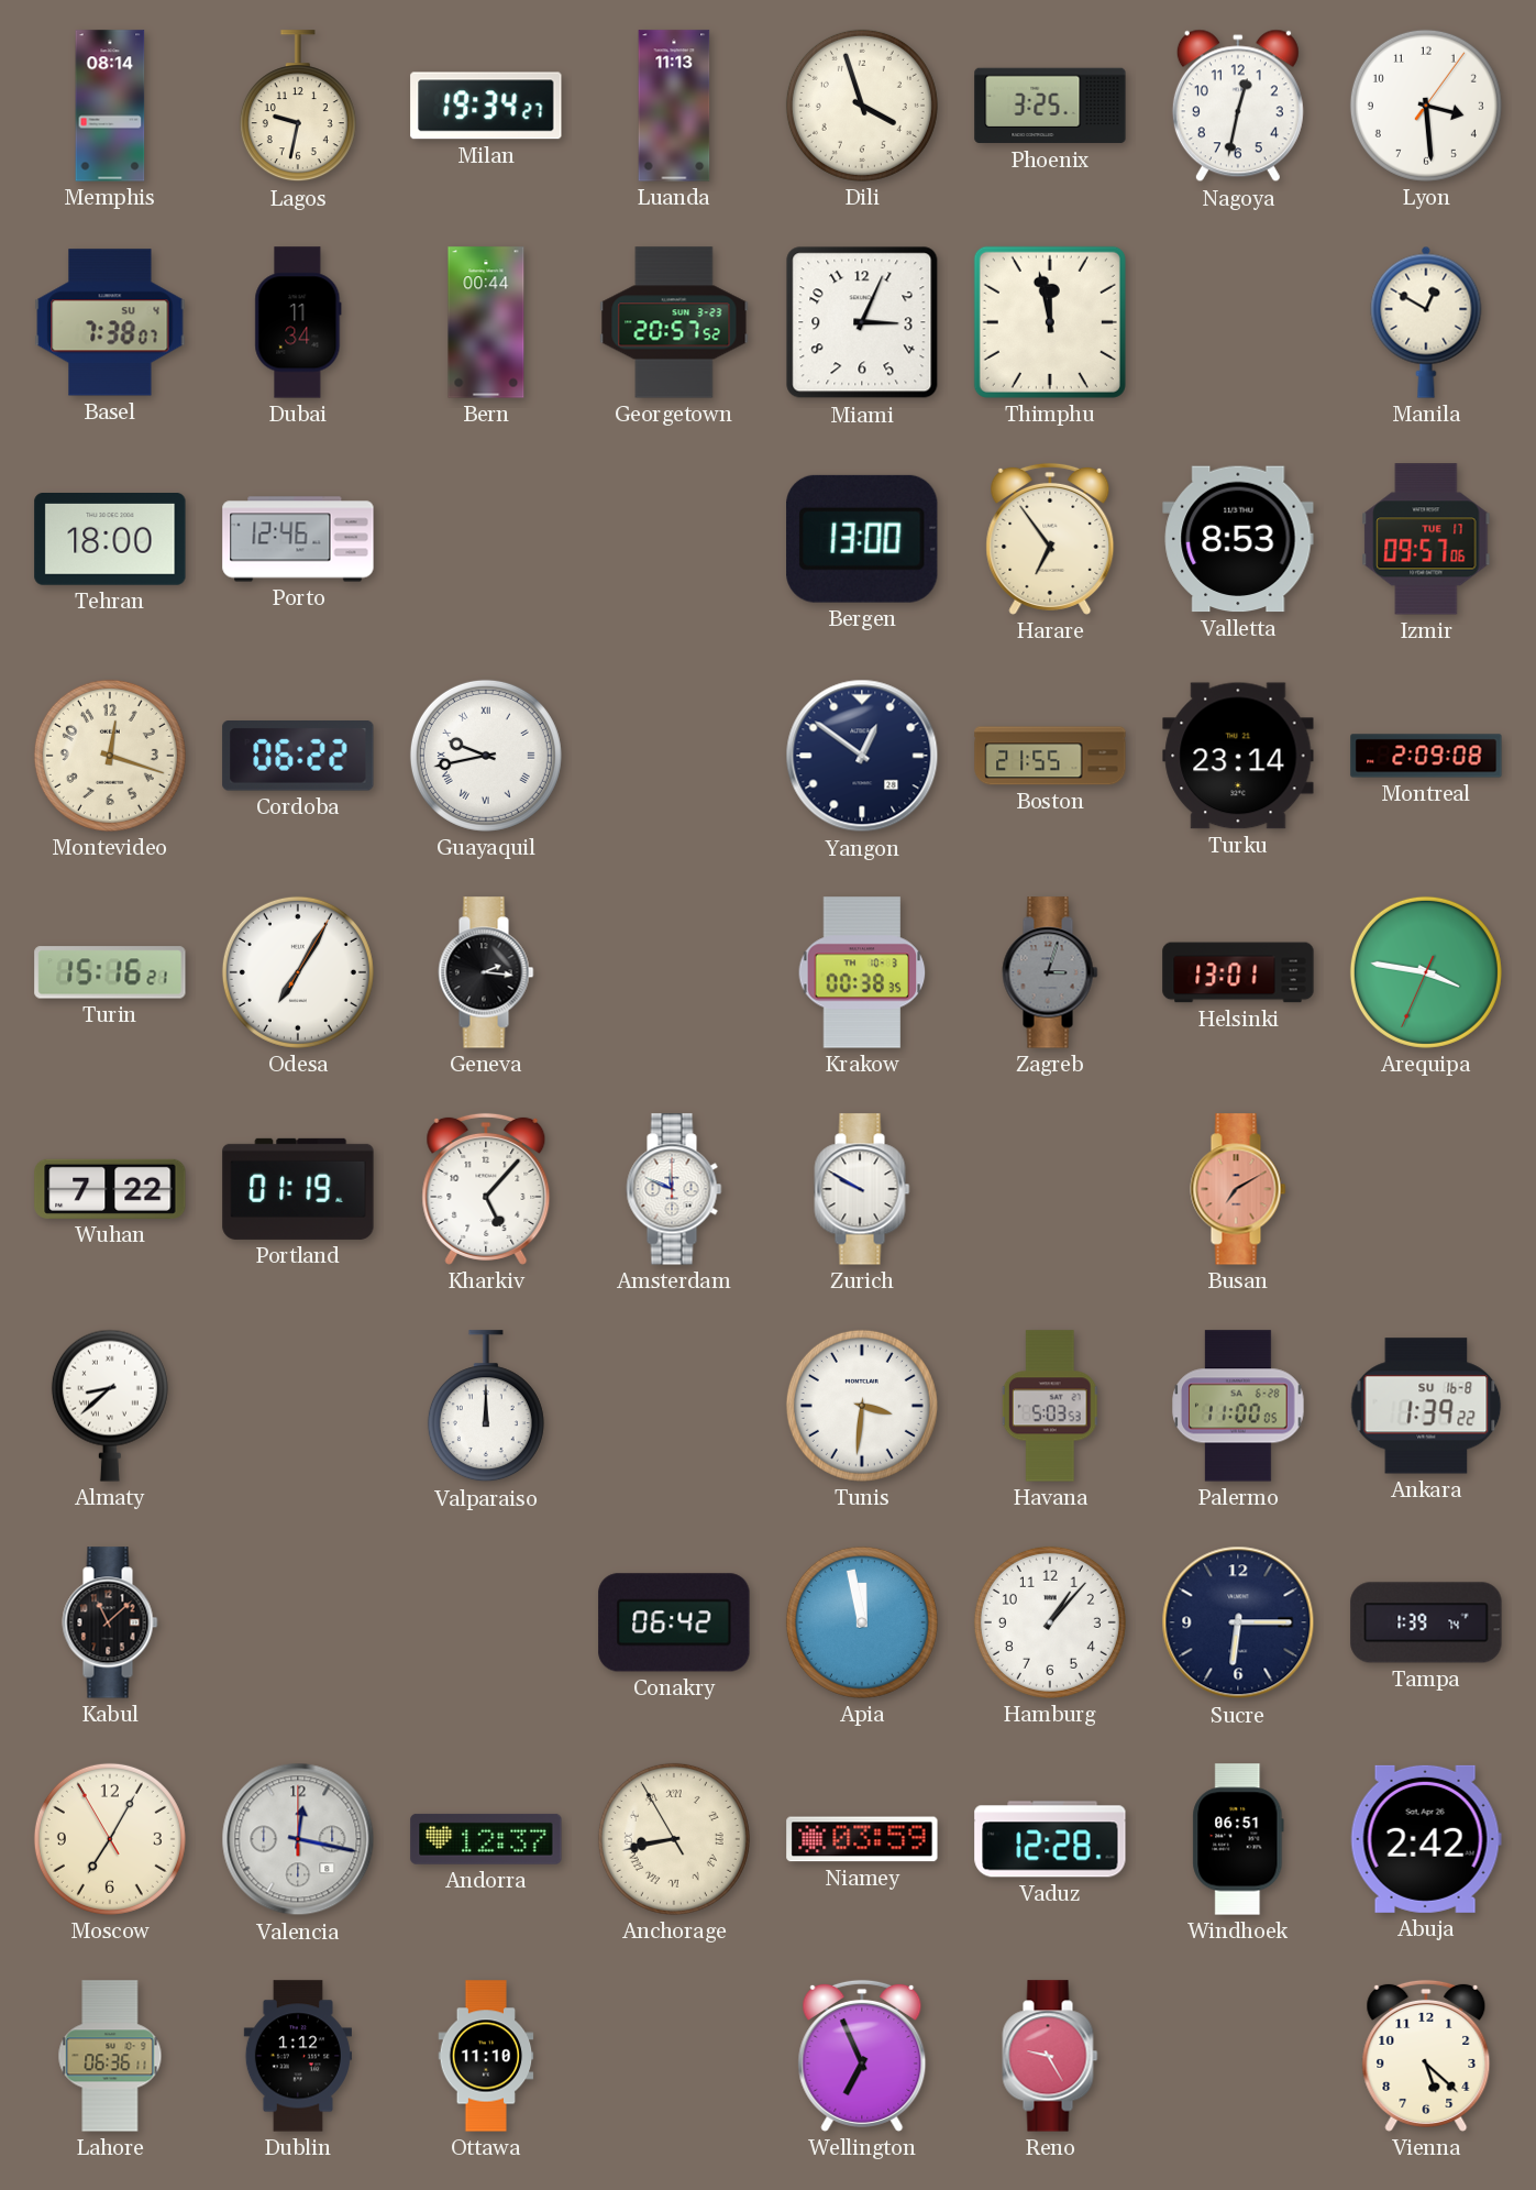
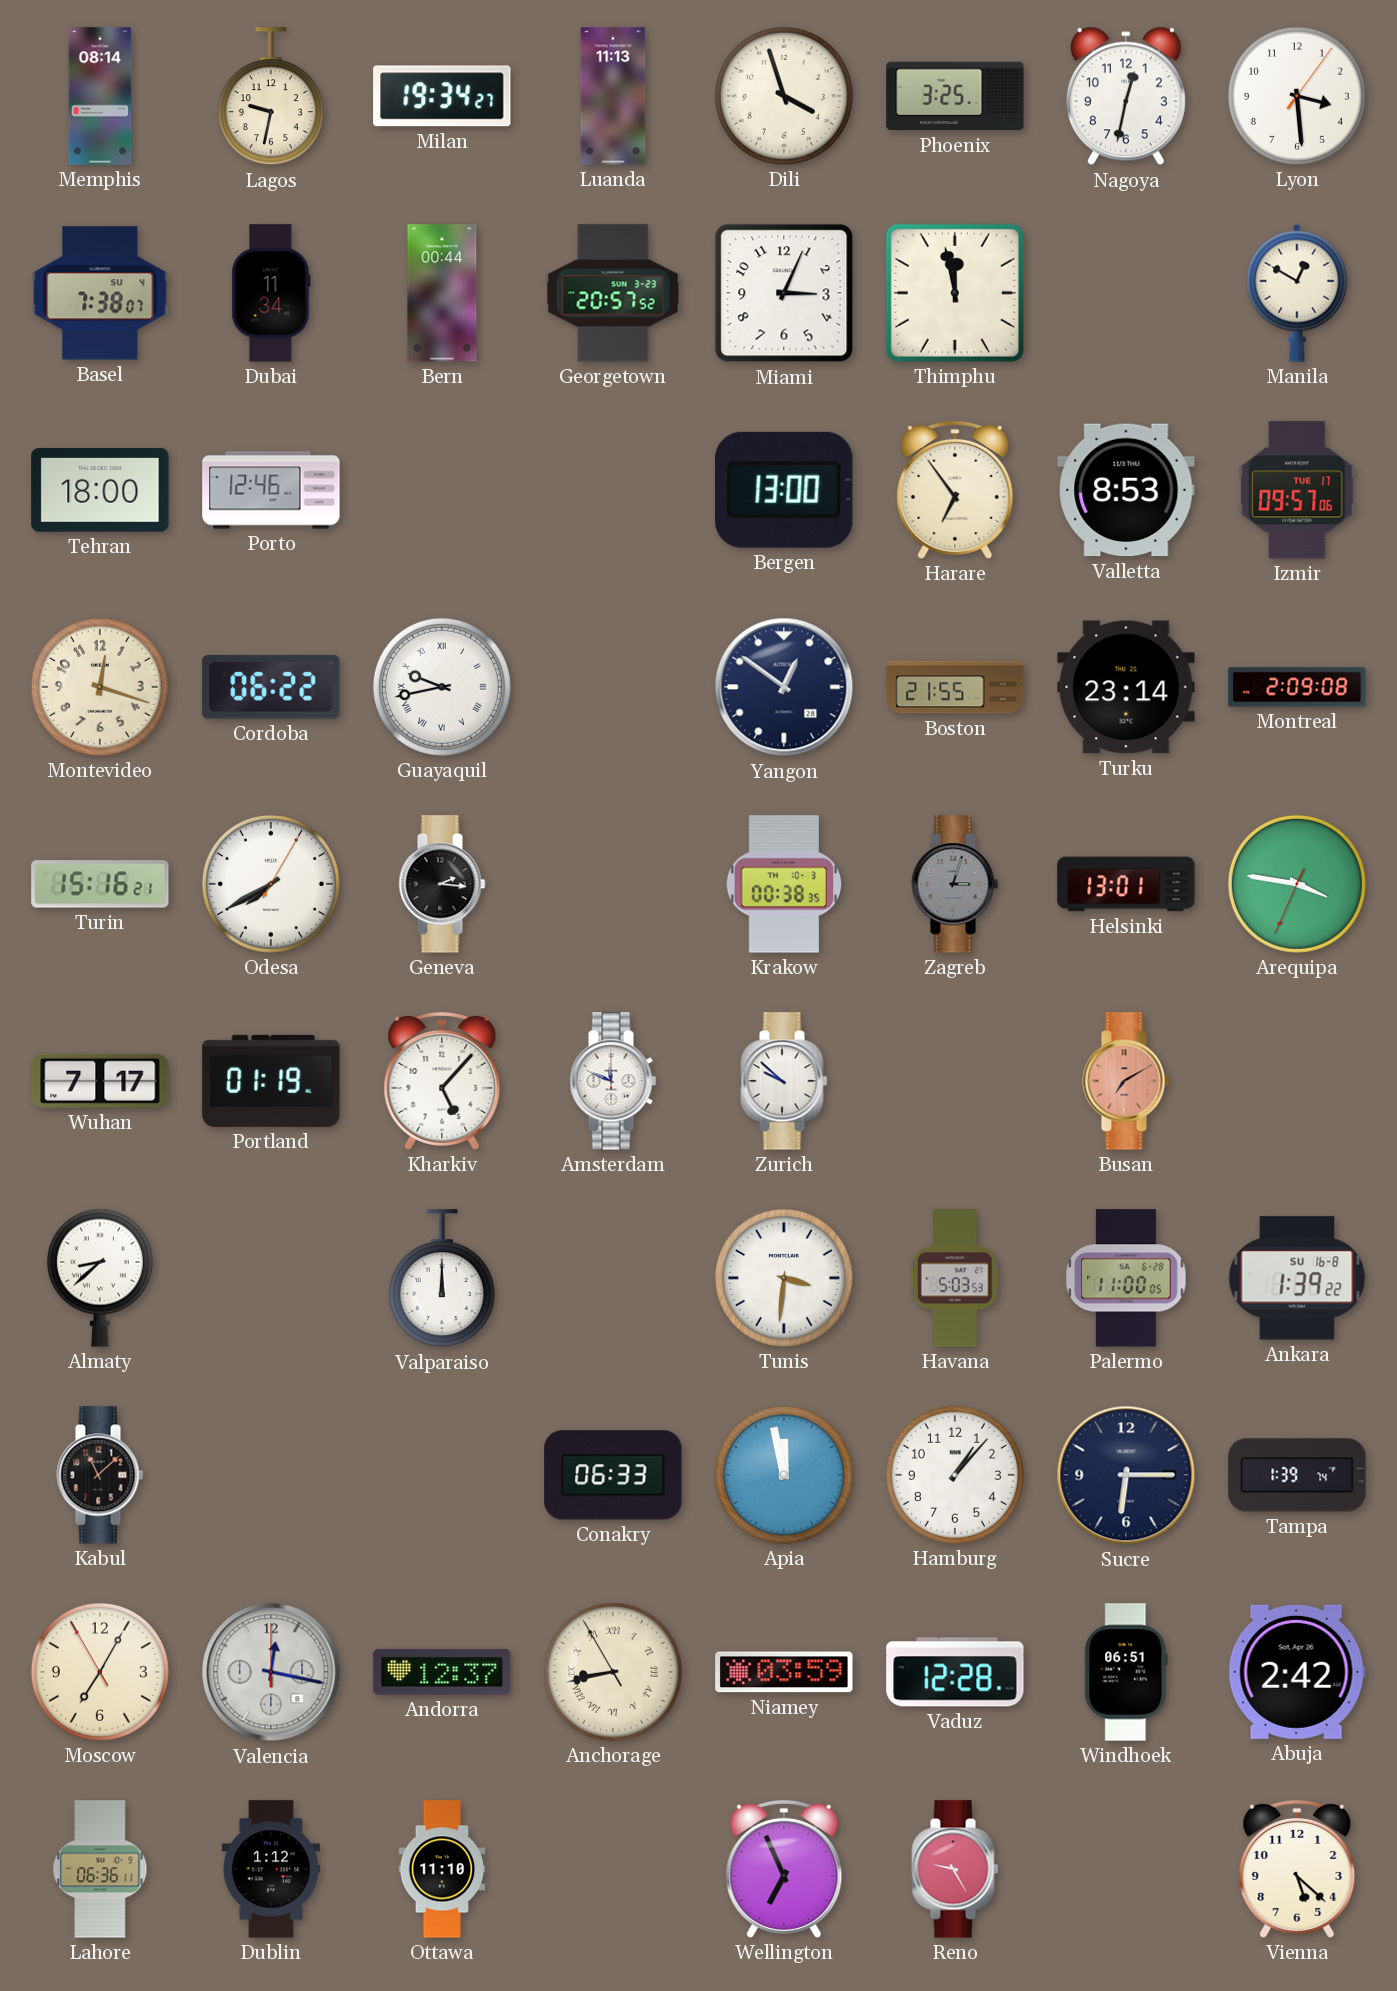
Odesa: 7:05 -> 7:40 (271, 884)
Wuhan: 7:22 -> 7:17 (100, 1081)
Zurich: 9:50 -> 9:52 (784, 1081)
Conakry: 06:42 -> 06:33 (613, 1475)
